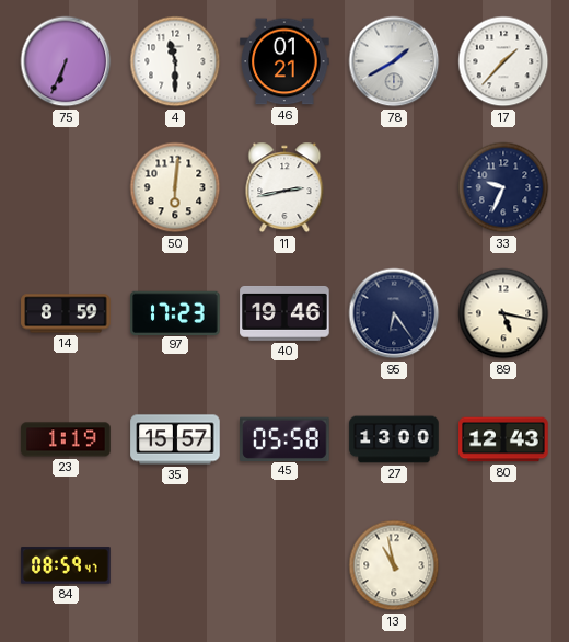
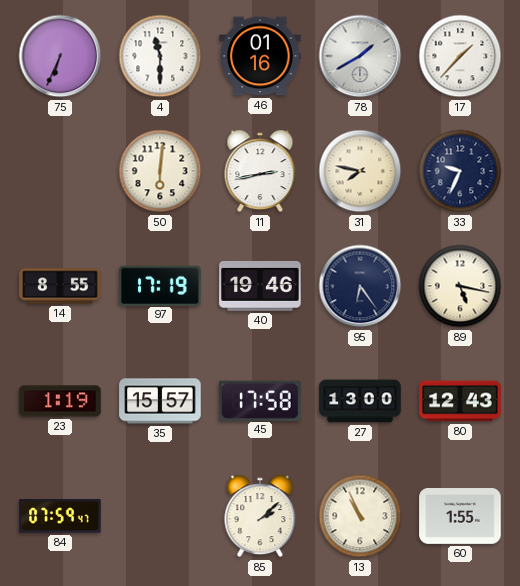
46: 01:21 -> 01:16 (260, 56)
31: none -> 7:47 (360, 171)
14: 8:59 -> 8:55 (60, 286)
97: 17:23 -> 17:19 (160, 285)
45: 05:58 -> 17:58 (260, 400)
84: 08:59 -> 07:59 (60, 516)
85: none -> 2:08 (260, 516)
13: 10:58 -> 10:56 (360, 516)
60: none -> 1:55 (460, 517)
